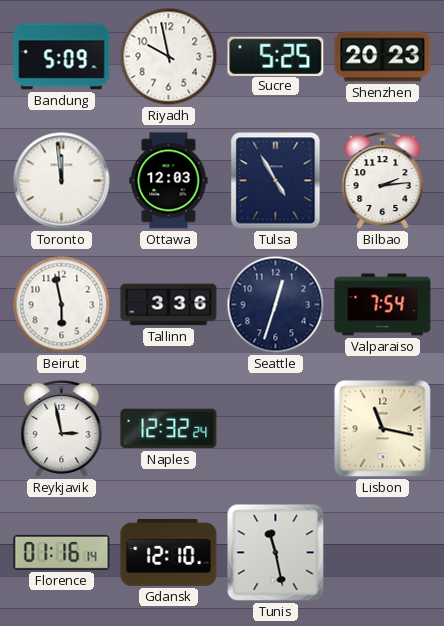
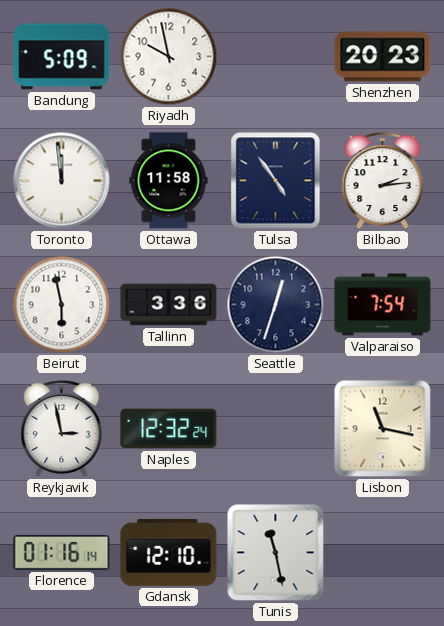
Sucre: 5:25 -> none (276, 56)
Ottawa: 12:03 -> 11:58 (169, 181)
Tulsa: 4:55 -> 4:54 (276, 181)
